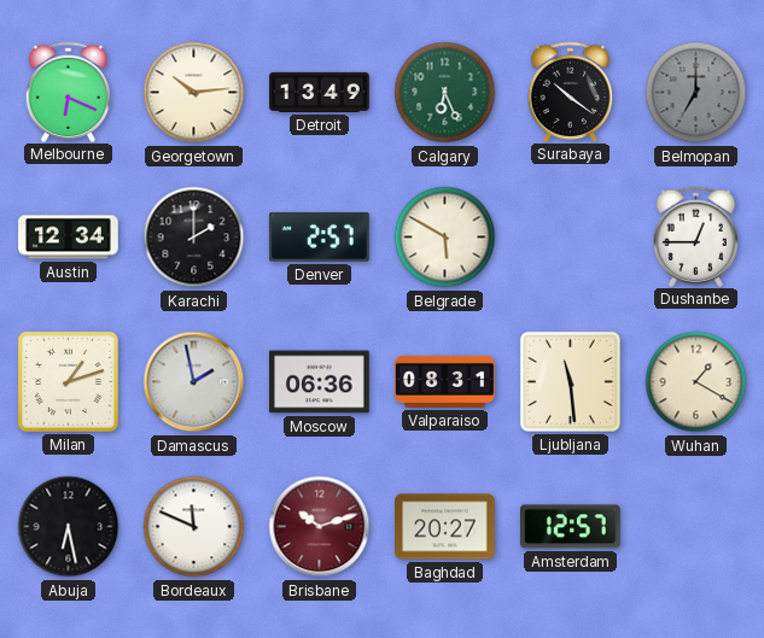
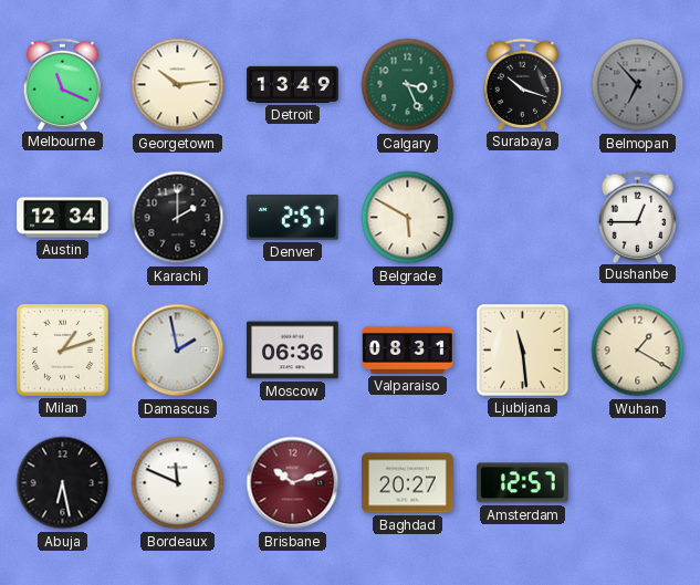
Melbourne: 6:19 -> 11:19 (63, 84)
Calgary: 6:26 -> 3:26 (408, 85)
Surabaya: 10:21 -> 10:18 (523, 84)
Belmopan: 7:00 -> 6:53 (638, 85)
